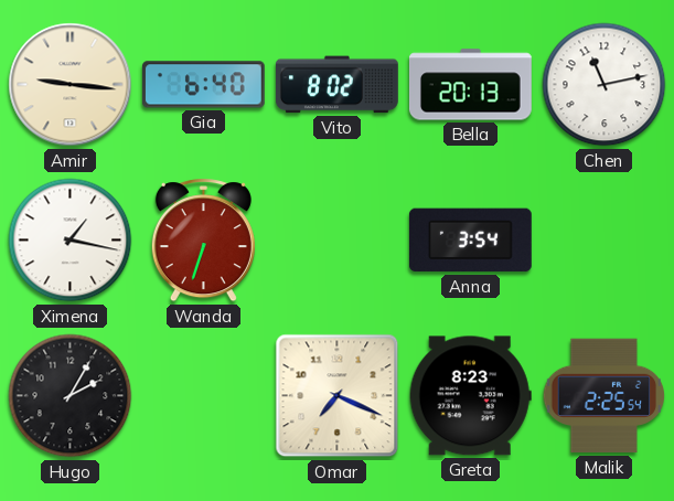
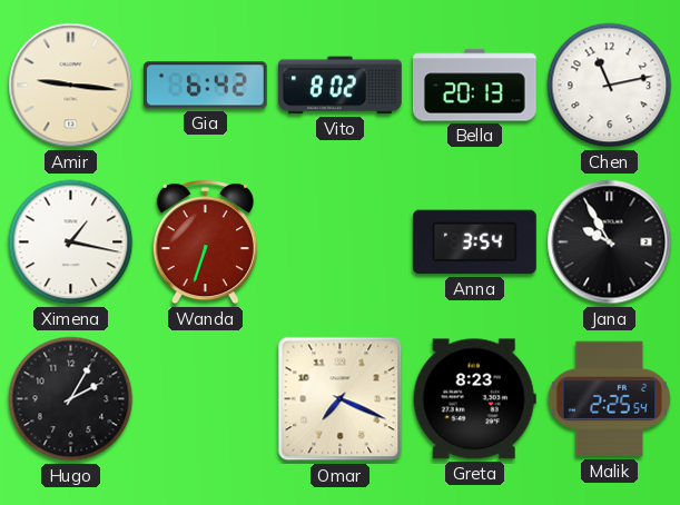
Gia: 6:40 -> 6:42 (205, 86)
Jana: none -> 9:55 (610, 242)
